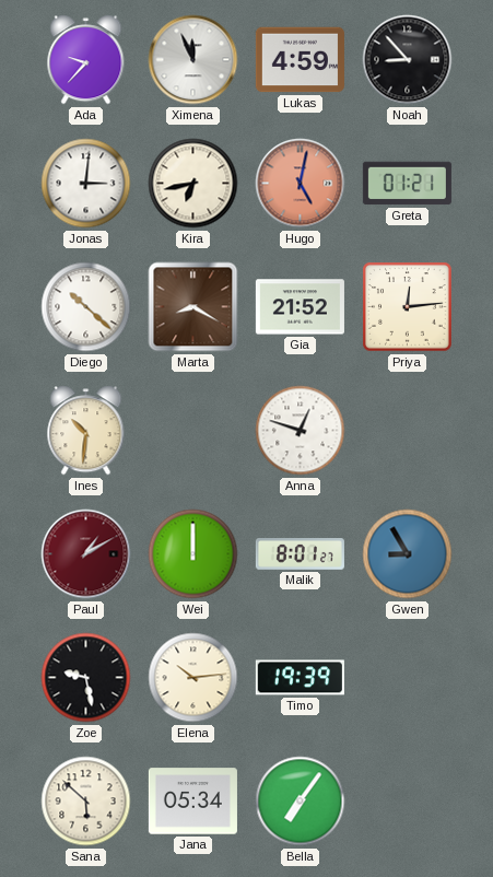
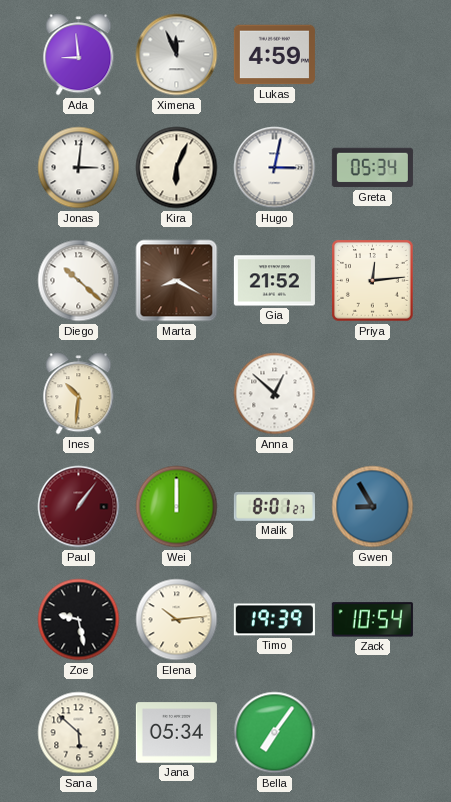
Ada: 9:37 -> 8:59 (79, 55)
Noah: 8:53 -> none (408, 60)
Kira: 6:43 -> 6:04 (177, 168)
Hugo: 5:02 -> 3:02 (275, 168)
Hugo dial: salmon -> white (275, 168)
Greta: 01:21 -> 05:34 (372, 168)
Anna: 12:48 -> 12:52 (275, 394)
Paul: 1:10 -> 1:06 (79, 507)
Zack: none -> 10:54 (372, 620)
